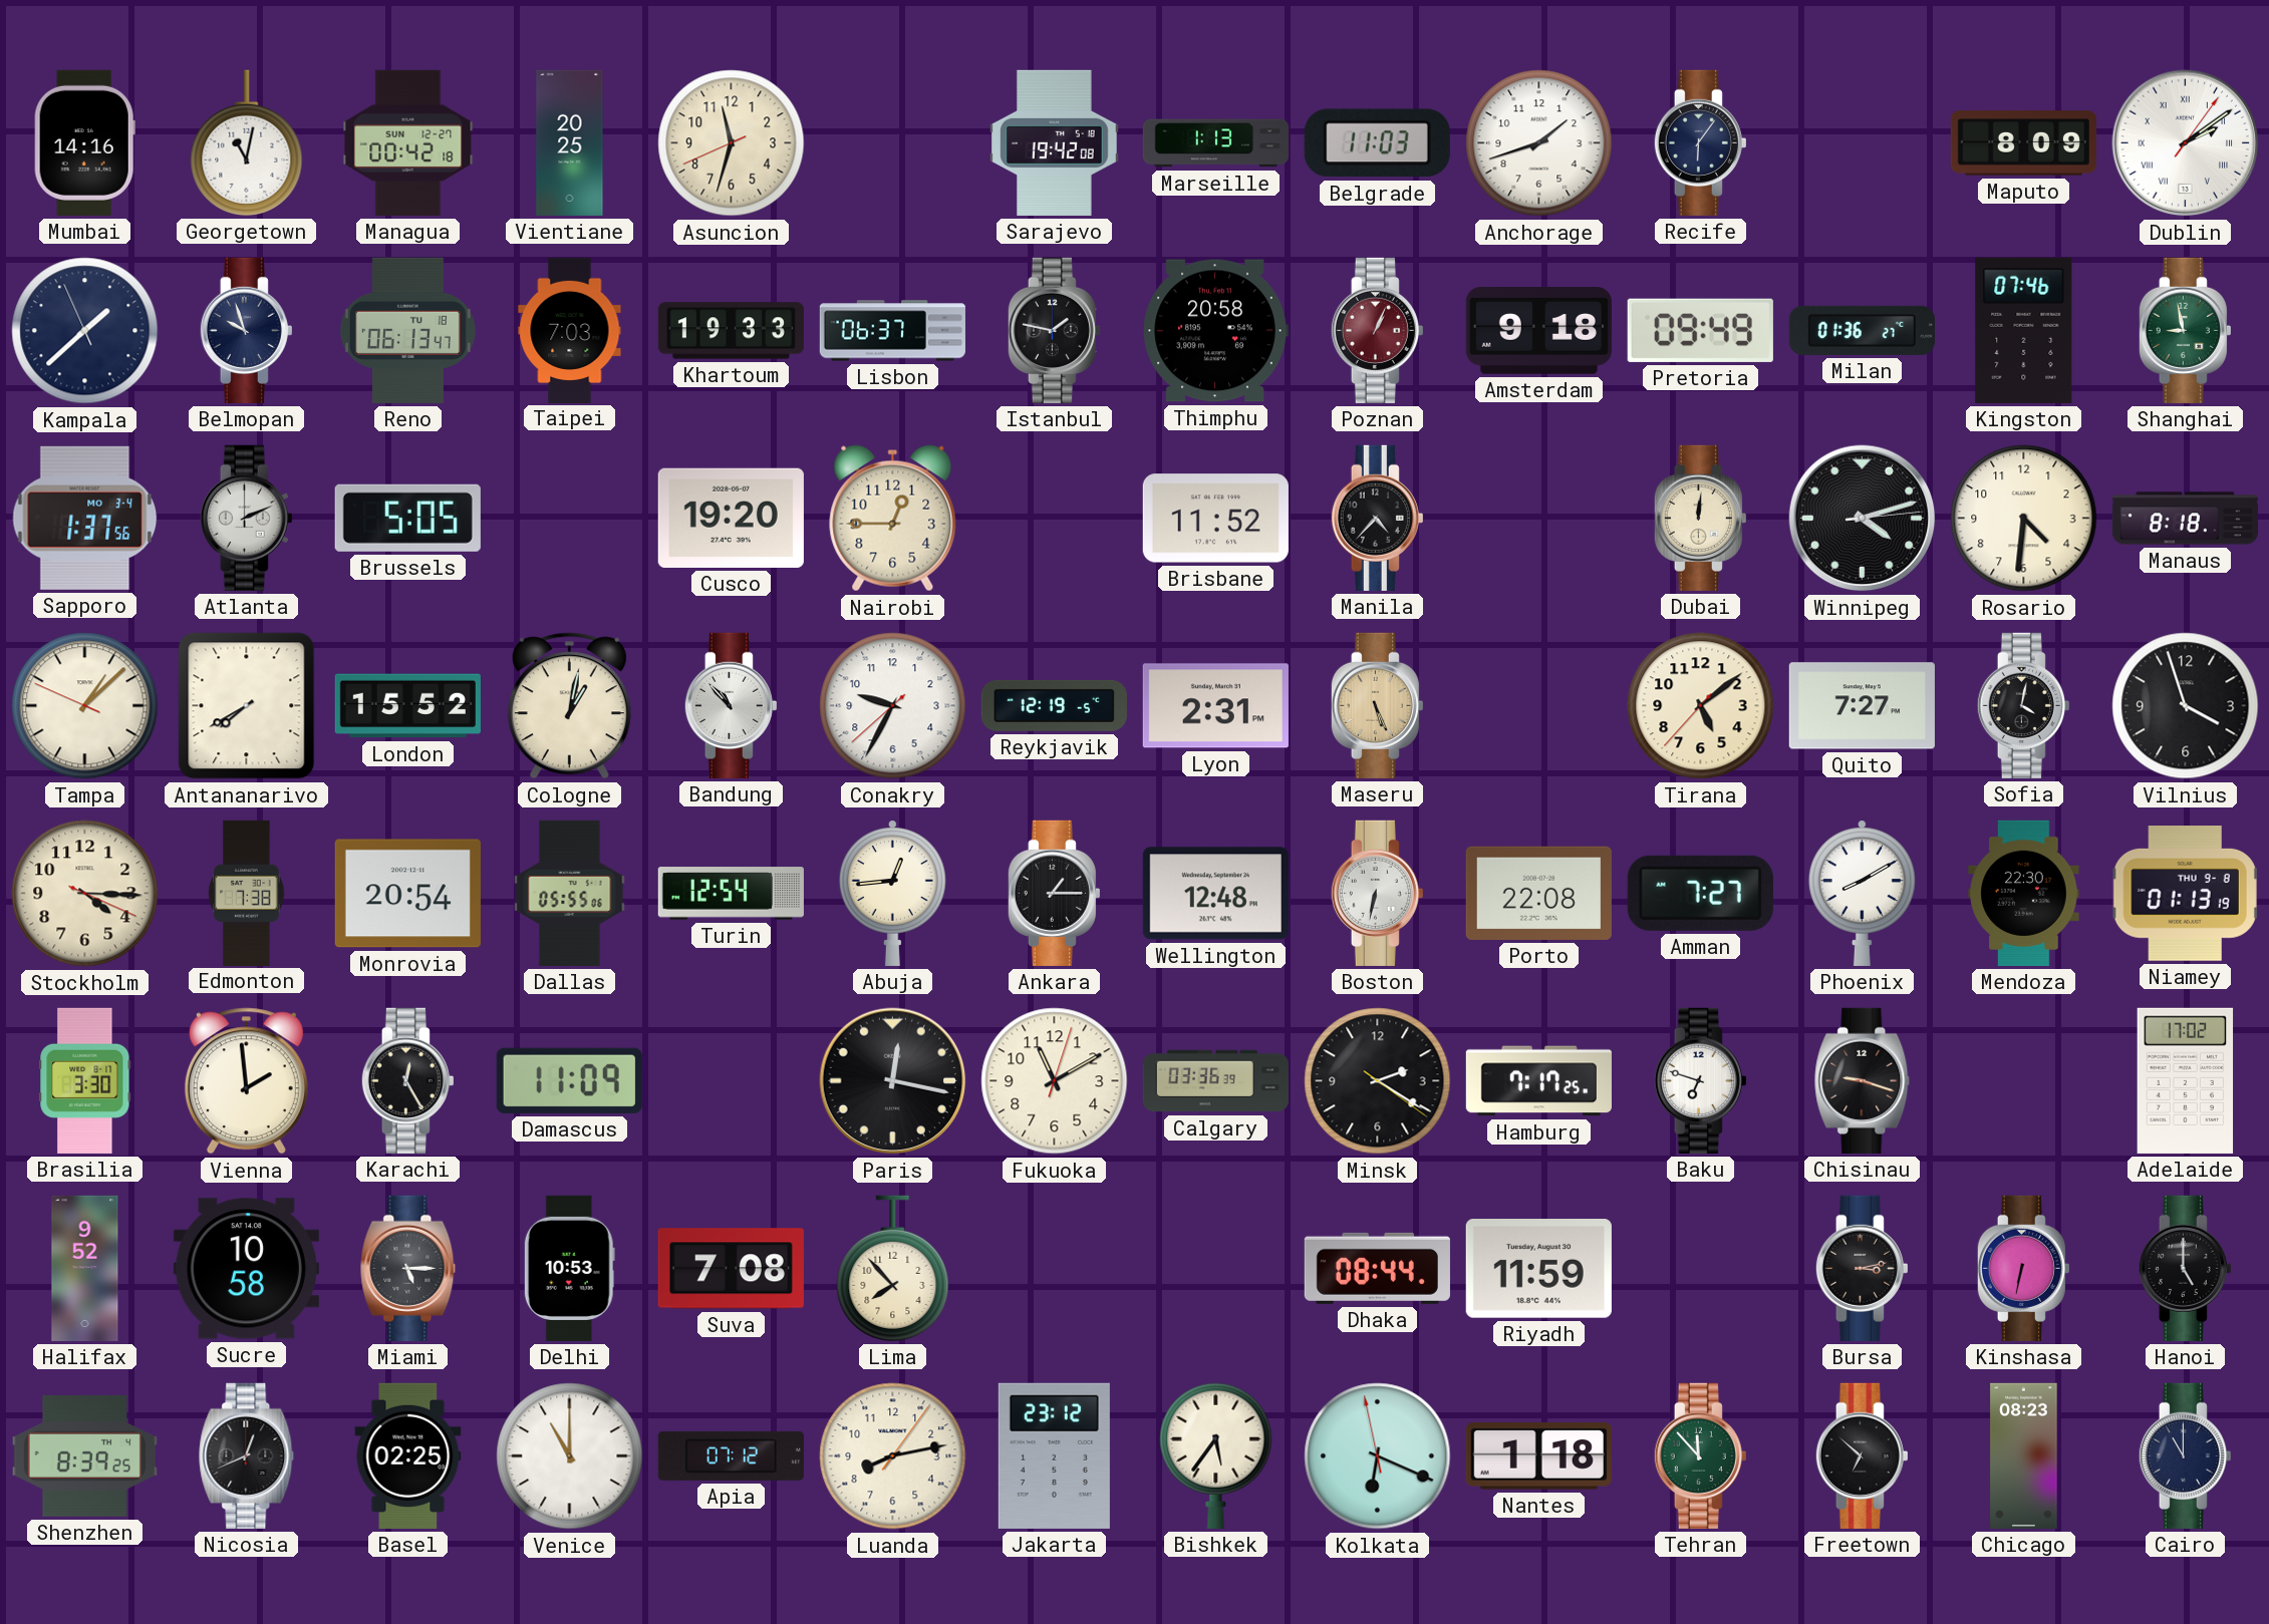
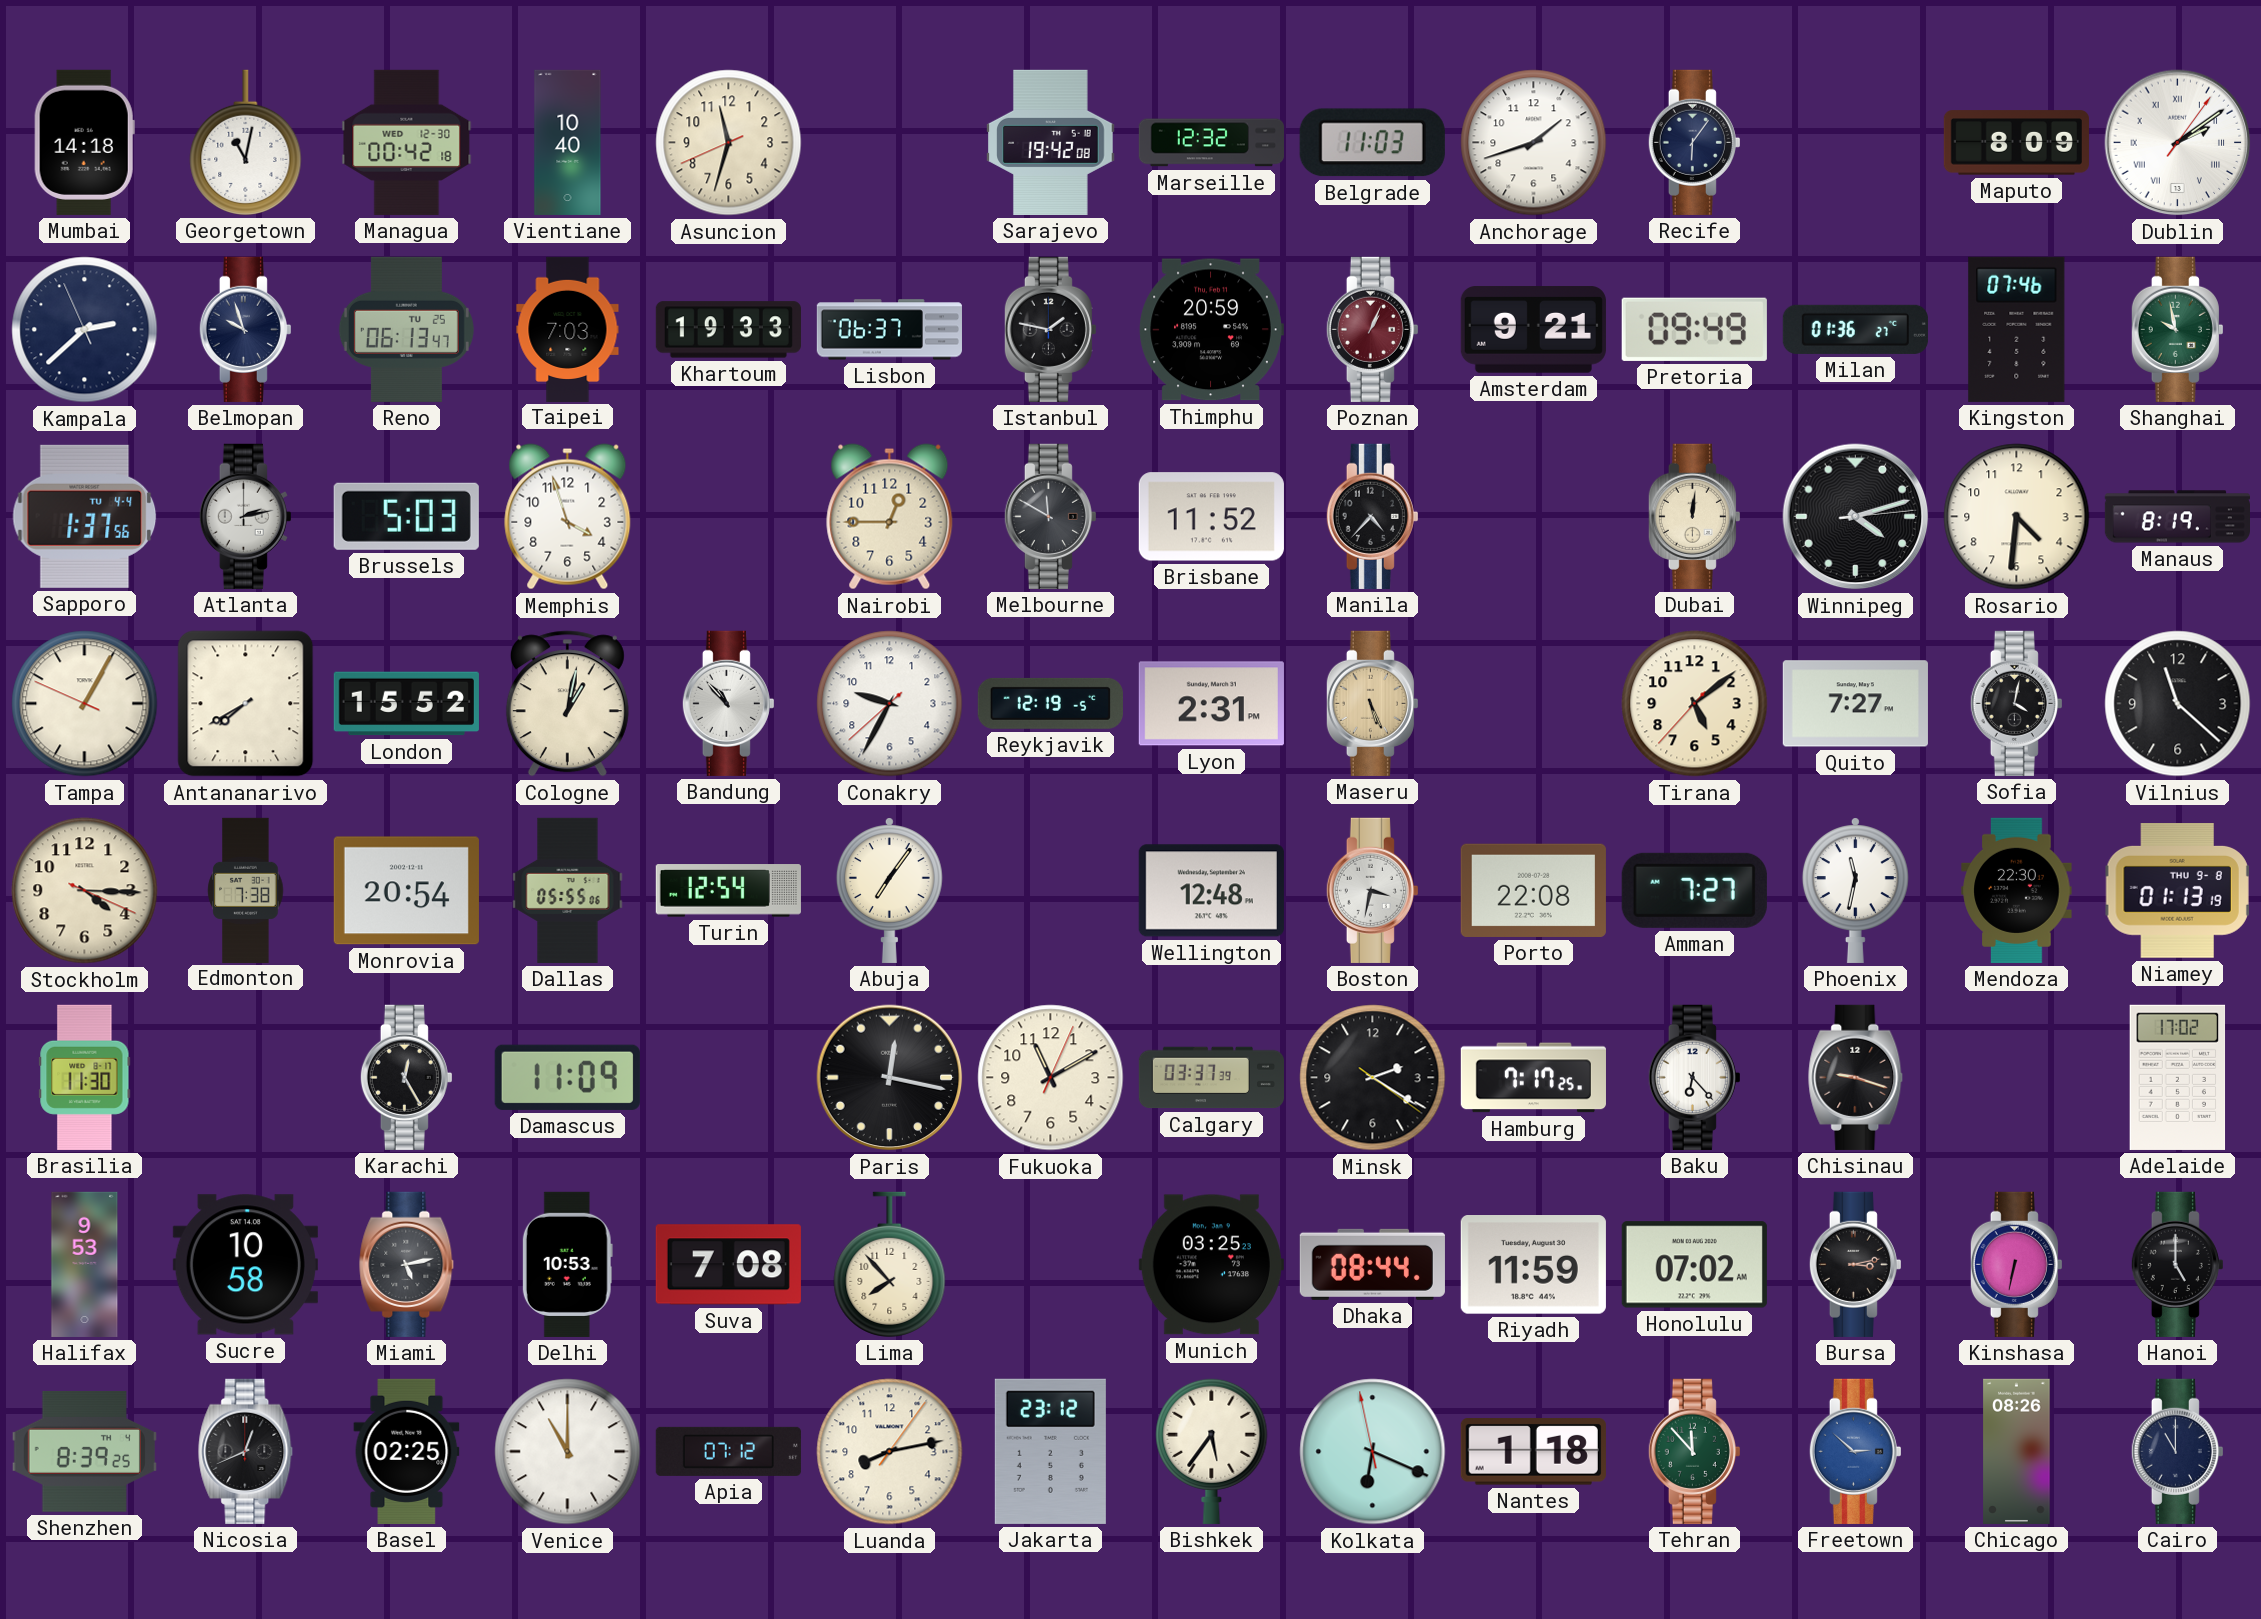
Mumbai: 14:16 -> 14:18 (84, 142)
Managua date: SUN 12-27 -> WED 12-30 (407, 142)
Vientiane: 20:25 -> 10:40 (568, 142)
Marseille: 1:13 -> 12:32 (1211, 143)
Kampala: 1:37 -> 2:37 (85, 330)
Reno date: TU 18 -> TU 25 (406, 329)
Thimphu: 20:58 -> 20:59 (1211, 330)
Amsterdam: 9:18 -> 9:21 (1533, 330)
Shanghai: 8:58 -> 9:58 (2177, 329)
Sapporo date: MO 3-4 -> TU 4-4 (85, 516)
Atlanta: 2:11 -> 2:13 (245, 516)
Brussels: 5:05 -> 5:03 (406, 516)
Memphis: none -> 3:57 (568, 517)
Cusco: 19:20 -> none (731, 518)
Melbourne: none -> 11:50 (1050, 516)
Manaus: 8:18 -> 8:19 (2177, 517)
Tampa: 1:07 -> 1:04 (85, 704)
Vilnius: 3:57 -> 11:22 (2178, 704)
Abuja: 12:44 -> 7:06 (889, 890)
Ankara: 1:15 -> none (1054, 893)
Boston: 6:32 -> 3:32 (1372, 890)
Phoenix: 8:10 -> 11:32 (1855, 890)
Brasilia: 3:30 -> 11:30 (85, 1077)
Vienna: 1:59 -> none (246, 1081)
Fukuoka: 11:10:03 -> 11:10:04 (1051, 1078)
Calgary: 03:36 -> 03:37 (1211, 1078)
Baku: 6:48 -> 6:23 (1694, 1077)
Halifax: 9:52 -> 9:53 (85, 1264)
Miami: 5:15 -> 5:13 (407, 1264)
Munich: none -> 03:25 (1211, 1265)
Honolulu: none -> 07:02 (1694, 1265)
Freetown: 6:52 -> 2:52 (1855, 1451)
Freetown dial: black -> blue (1855, 1451)
Chicago: 08:23 -> 08:26 (2017, 1451)
